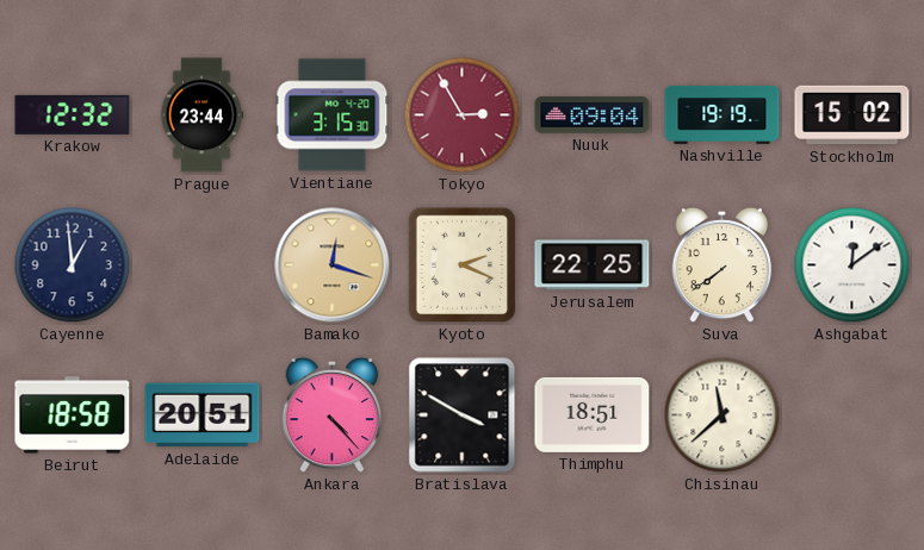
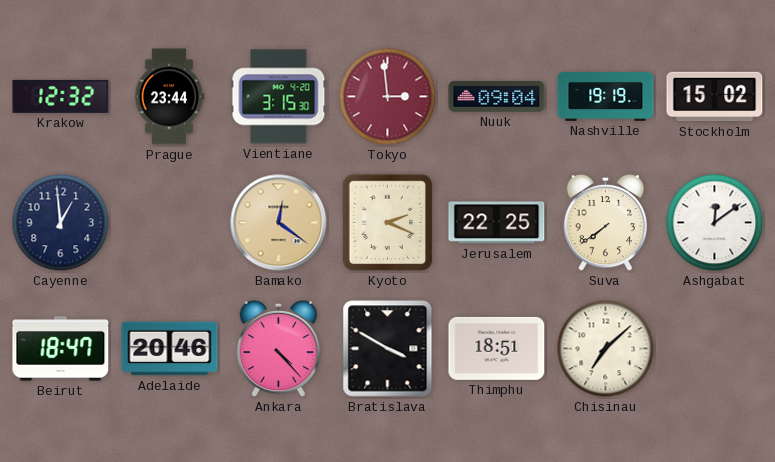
Tokyo: 2:55 -> 2:59 (388, 97)
Bamako: 12:18 -> 12:21 (279, 223)
Beirut: 18:58 -> 18:47 (61, 349)
Adelaide: 20:51 -> 20:46 (170, 349)
Chisinau: 11:38 -> 7:08 (606, 349)
